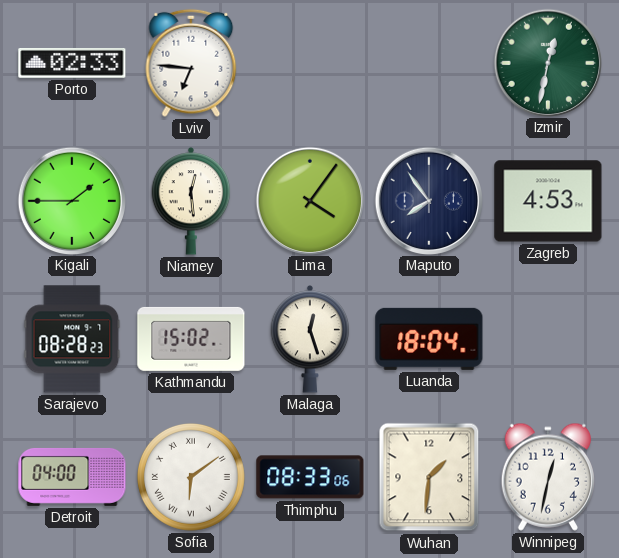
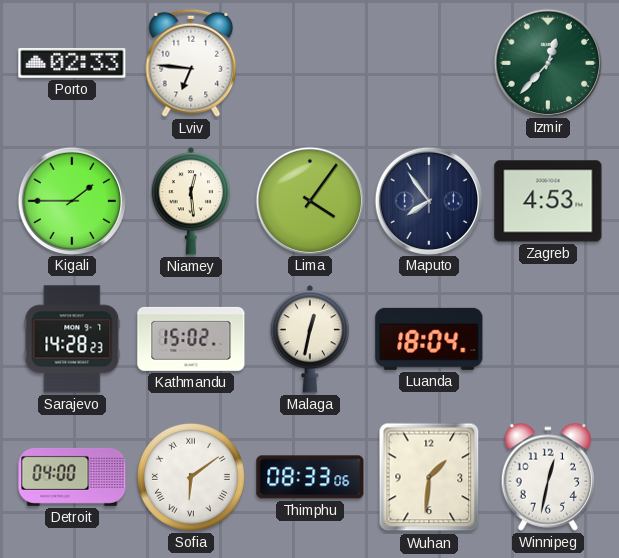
Izmir: 12:32 -> 12:37 (547, 62)
Sarajevo: 08:28 -> 14:28 (72, 339)
Malaga: 12:27 -> 12:32 (310, 339)
